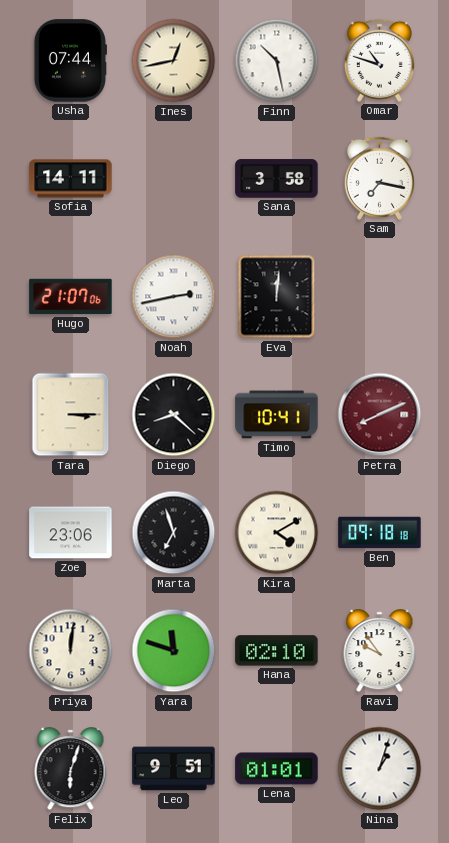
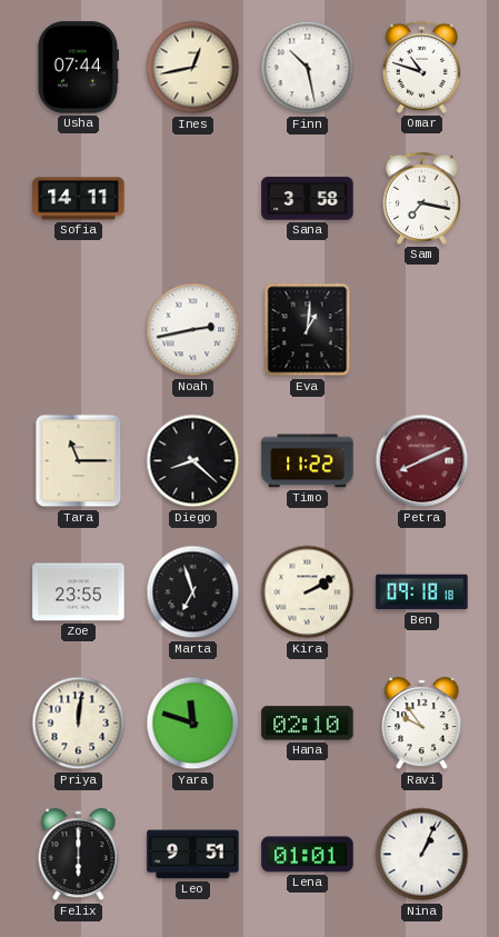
Hugo: 21:07 -> none (71, 297)
Eva: 12:01 -> 1:01 (308, 330)
Tara: 3:15 -> 11:15 (79, 461)
Timo: 10:41 -> 11:22 (308, 461)
Zoe: 23:06 -> 23:55 (79, 592)
Kira: 4:10 -> 2:10 (308, 592)
Felix: 6:03 -> 6:00 (79, 855)
Nina: 1:03 -> 1:04 (422, 855)
